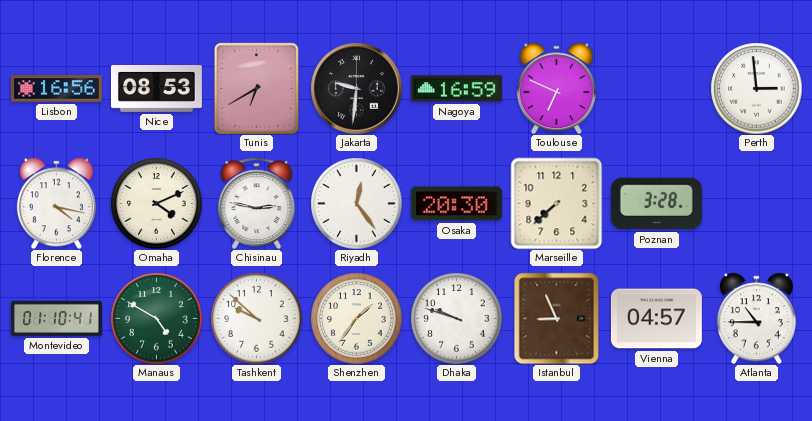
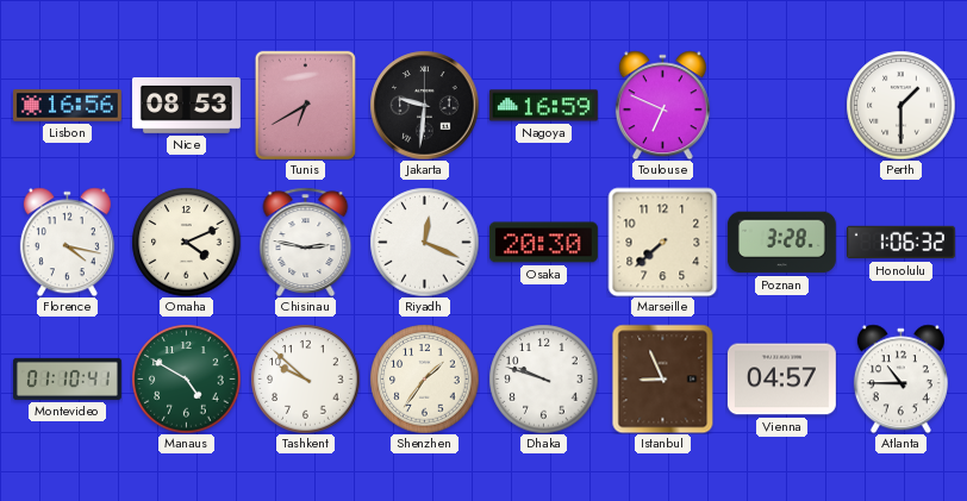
Perth: 2:59 -> 1:30 (900, 105)
Riyadh: 12:24 -> 12:19 (424, 242)
Honolulu: none -> 1:06 (900, 243)
